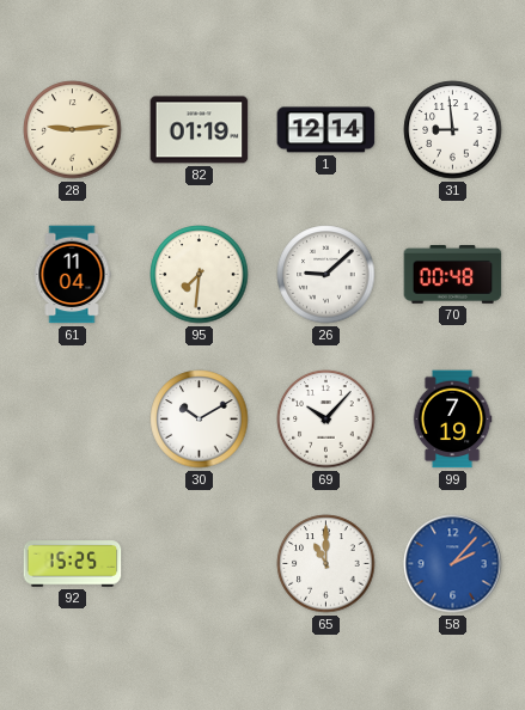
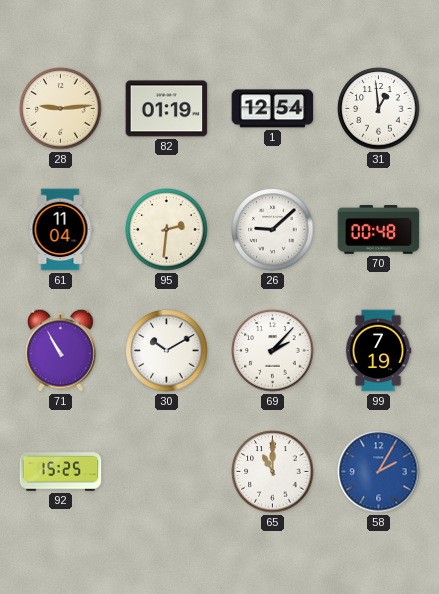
1: 12:14 -> 12:54 (273, 109)
31: 8:59 -> 12:59 (379, 109)
95: 7:31 -> 2:31 (167, 230)
71: none -> 10:55 (61, 350)
69: 10:07 -> 2:07 (273, 351)
58: 2:07 -> 2:05 (379, 472)
